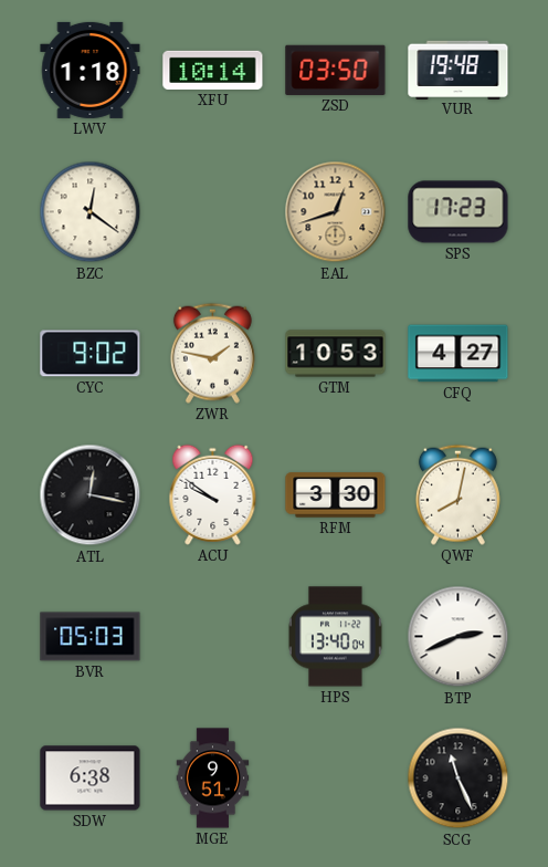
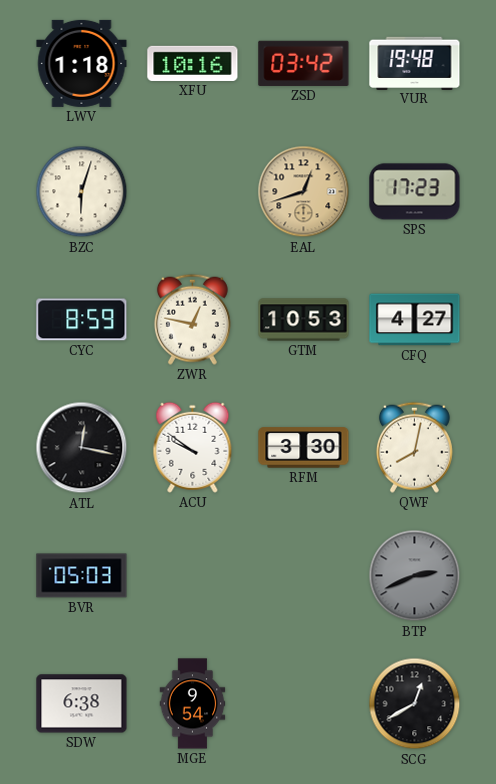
XFU: 10:14 -> 10:16 (193, 63)
ZSD: 03:50 -> 03:42 (304, 63)
BZC: 12:21 -> 6:03 (82, 192)
CYC: 9:02 -> 8:59 (82, 320)
ZWR: 1:47 -> 12:47 (192, 319)
HPS: 13:40 -> none (335, 637)
BTP dial: white -> grey (415, 576)
MGE: 9:51 -> 9:54 (193, 704)
SCG: 11:26 -> 12:40 (415, 704)
